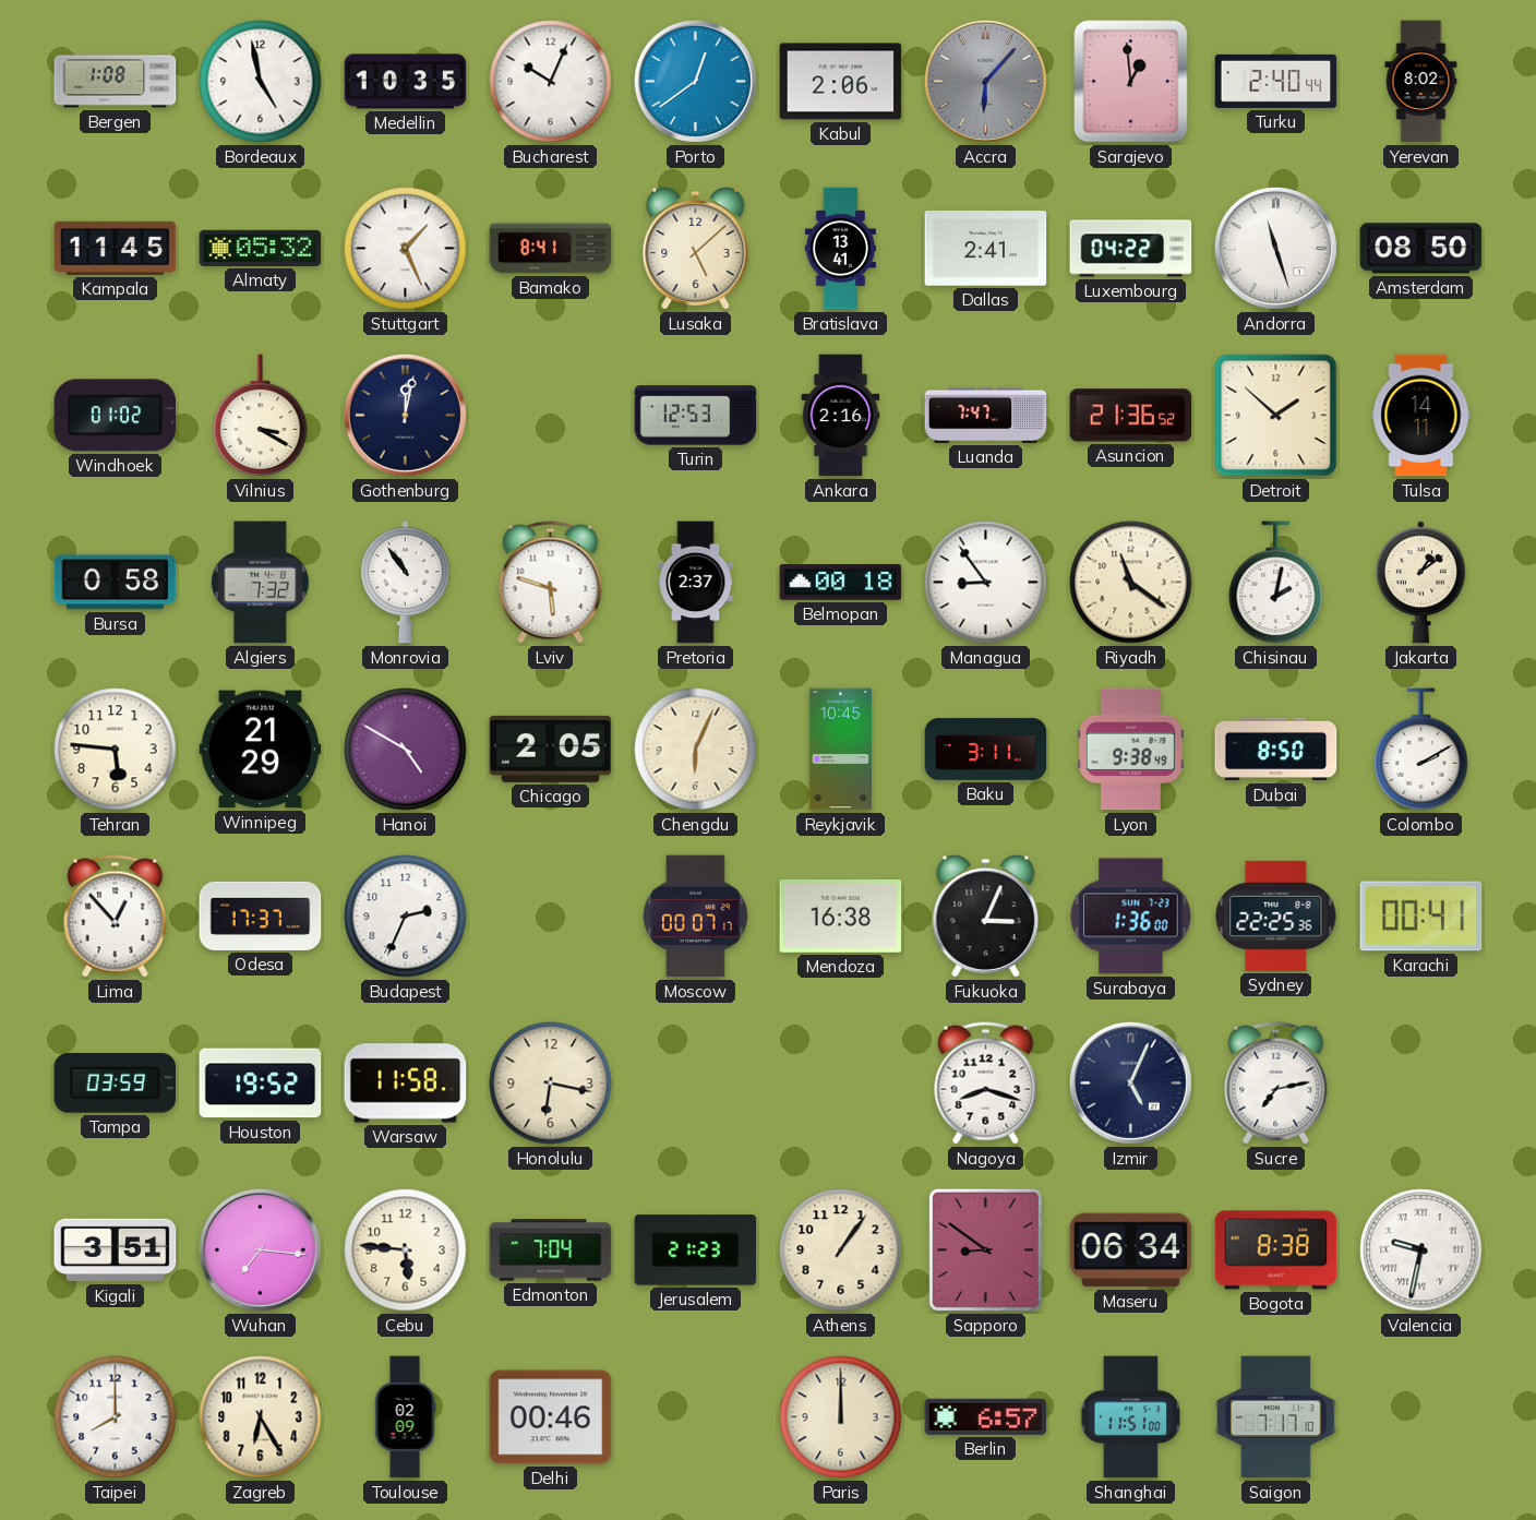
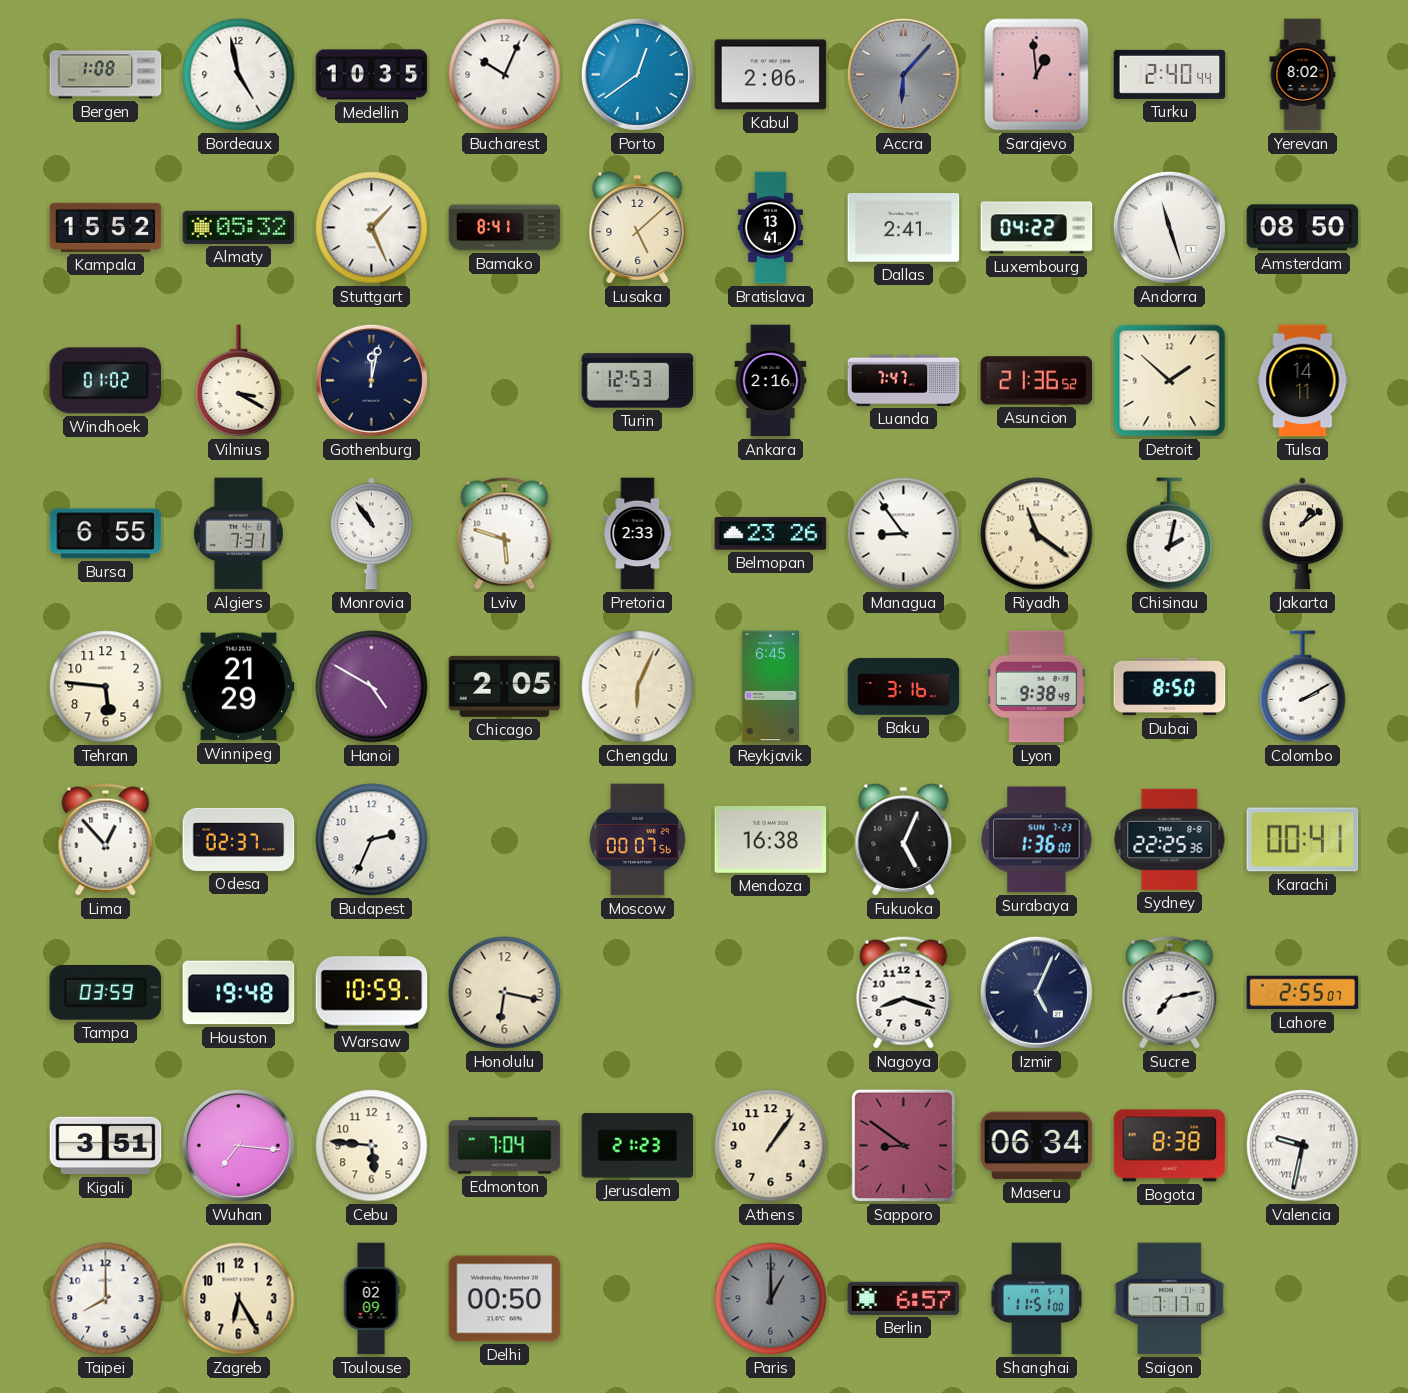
Kampala: 11:45 -> 15:52 (106, 227)
Bursa: 0:58 -> 6:55 (106, 534)
Algiers: 7:32 -> 7:31 (238, 534)
Pretoria: 2:37 -> 2:33 (638, 534)
Belmopan: 00:18 -> 23:26 (771, 534)
Reykjavik: 10:45 -> 6:45 (770, 687)
Baku: 3:11 -> 3:16 (904, 687)
Odesa: 17:37 -> 02:37 (239, 839)
Moscow: 00:07:17 -> 00:07:56 (637, 840)
Fukuoka: 3:04 -> 5:04 (904, 839)
Houston: 19:52 -> 19:48 (239, 993)
Warsaw: 11:58 -> 10:59 (372, 993)
Lahore: none -> 2:55 (1303, 993)
Delhi: 00:46 -> 00:50 (505, 1299)
Paris: 12:00 -> 1:00 (771, 1299)
Paris dial: cream -> grey (771, 1299)
